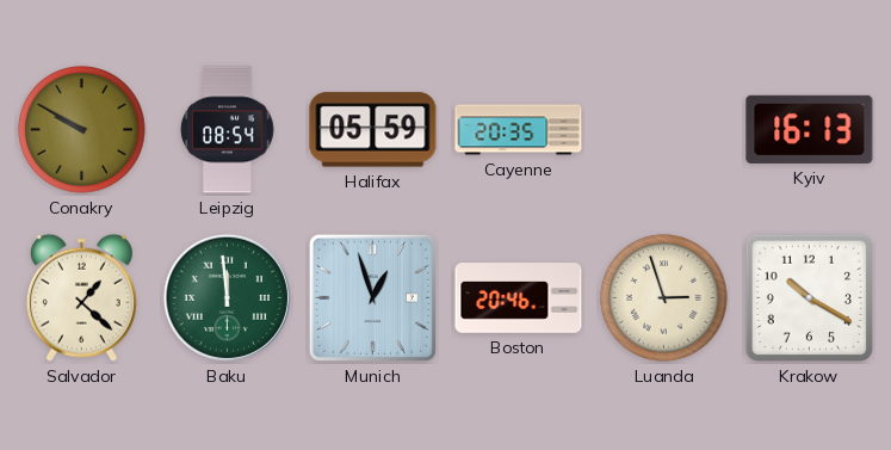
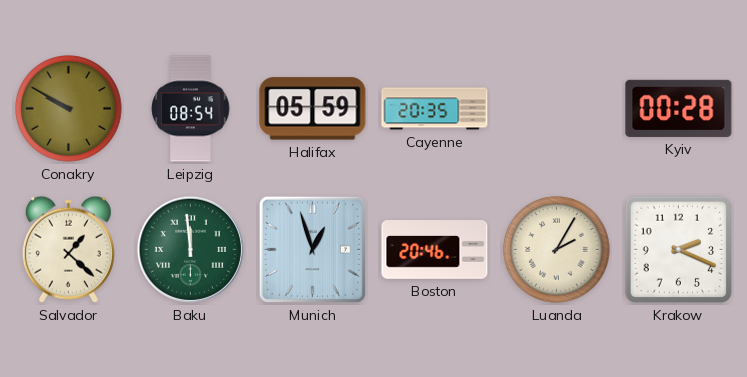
Kyiv: 16:13 -> 00:28 (679, 108)
Luanda: 2:57 -> 2:05 (557, 250)
Krakow: 10:20 -> 2:19 (679, 250)
